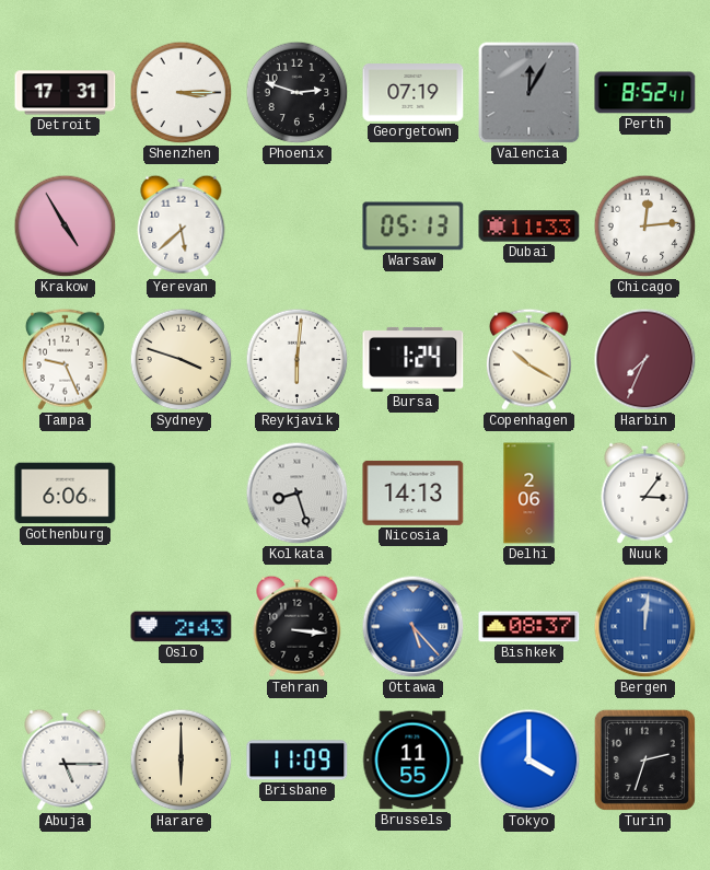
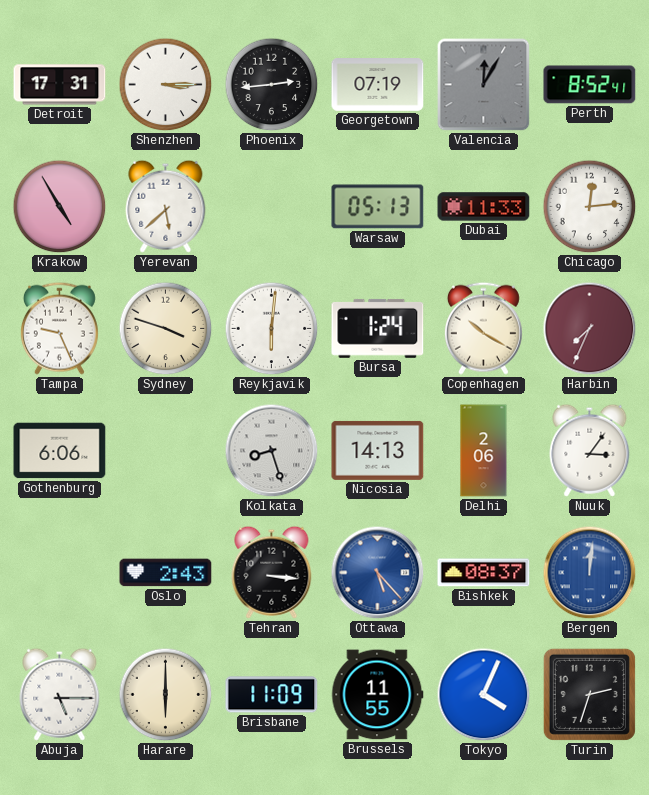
Phoenix: 2:48 -> 2:44 (272, 85)
Tokyo: 4:00 -> 4:04 (484, 695)
